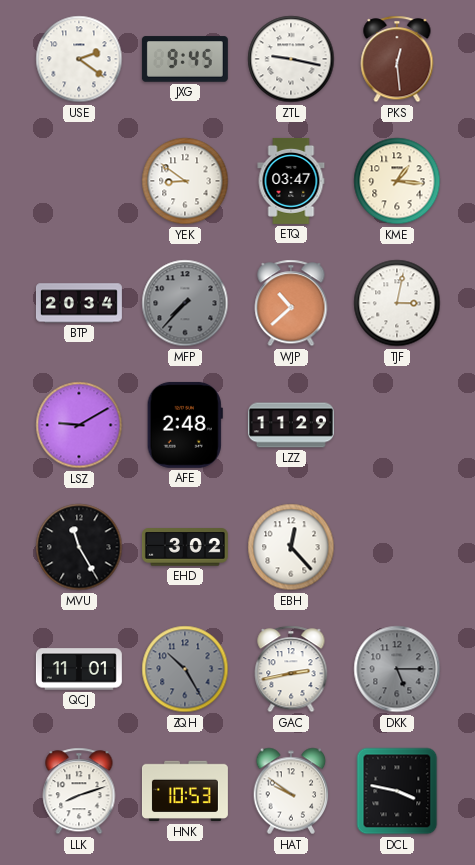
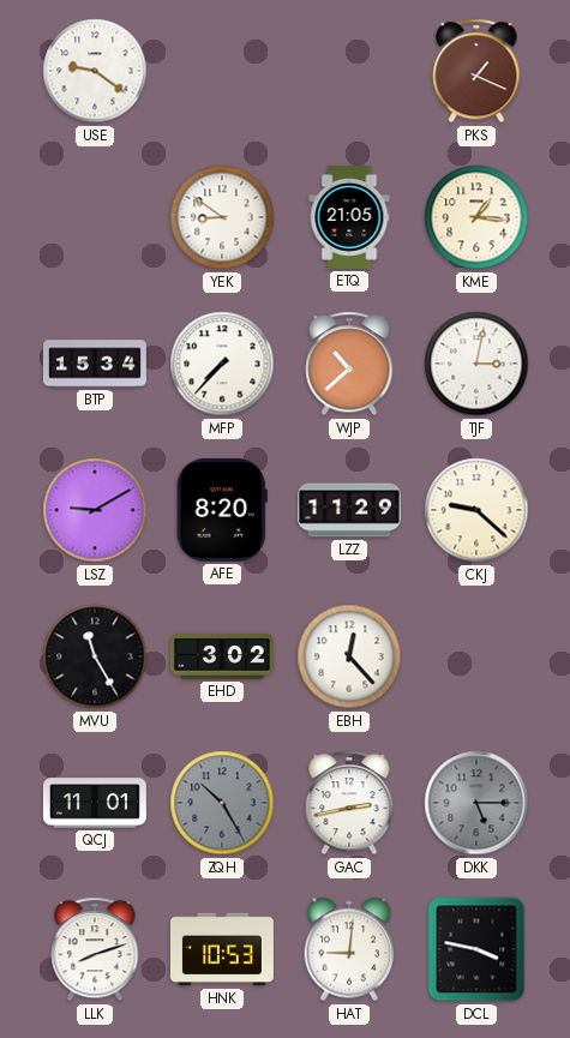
USE: 2:21 -> 9:21 (95, 71)
JXG: 9:45 -> none (185, 59)
ZTL: 9:17 -> none (291, 59)
PKS: 12:29 -> 1:19 (476, 71)
ETQ: 03:47 -> 21:05 (349, 217)
BTP: 20:34 -> 15:34 (95, 364)
MFP dial: grey -> white (222, 364)
AFE: 2:48 -> 8:20 (222, 510)
CKJ: none -> 9:22 (476, 510)
HAT: 9:51 -> 9:01 (349, 949)
